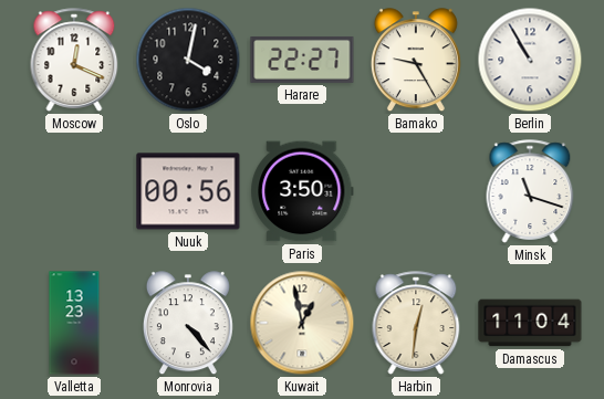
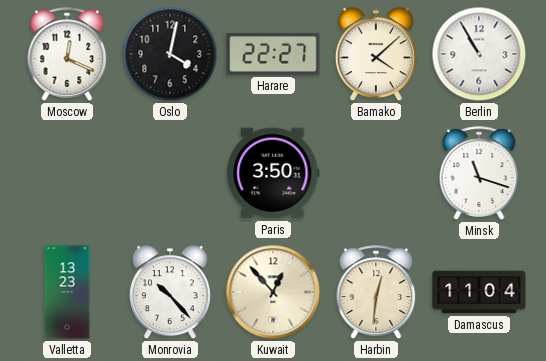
Bamako: 9:25 -> 4:08 (376, 55)
Nuuk: 00:56 -> none (188, 191)
Monrovia: 4:23 -> 10:23 (170, 293)
Kuwait: 12:58 -> 12:53 (273, 292)
